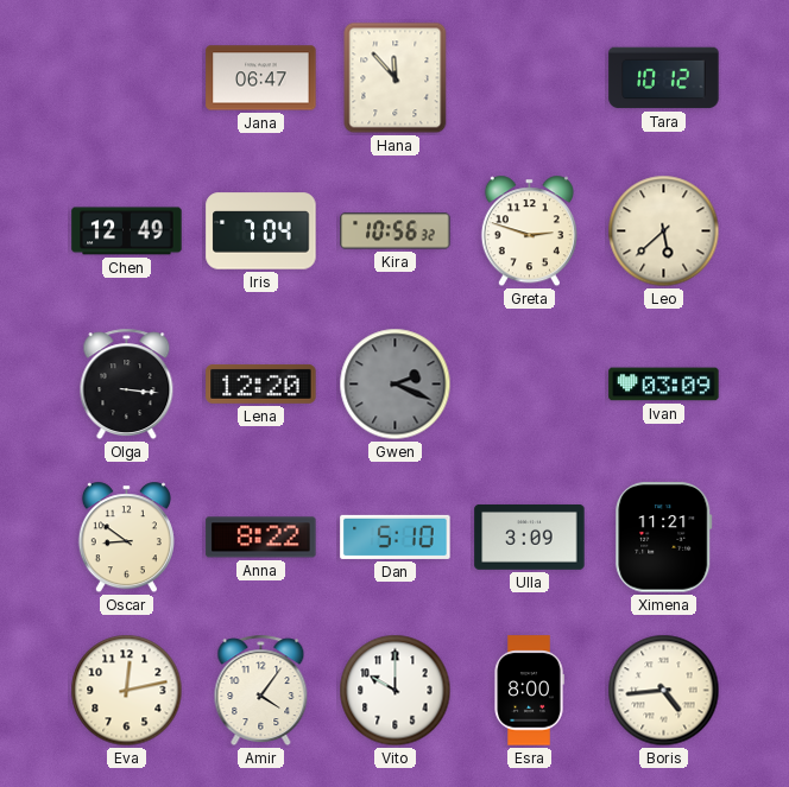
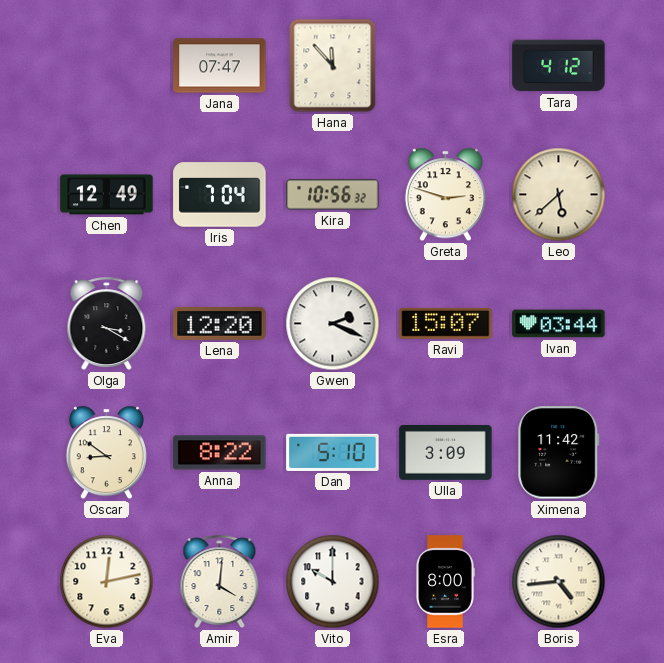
Jana: 06:47 -> 07:47 (220, 66)
Tara: 10:12 -> 4:12 (559, 66)
Olga: 3:16 -> 3:20 (107, 324)
Gwen dial: grey -> white (333, 324)
Ravi: none -> 15:07 (446, 323)
Ivan: 03:09 -> 03:44 (559, 324)
Ximena: 11:21 -> 11:42 (559, 453)
Amir: 4:06 -> 4:01 (220, 582)
